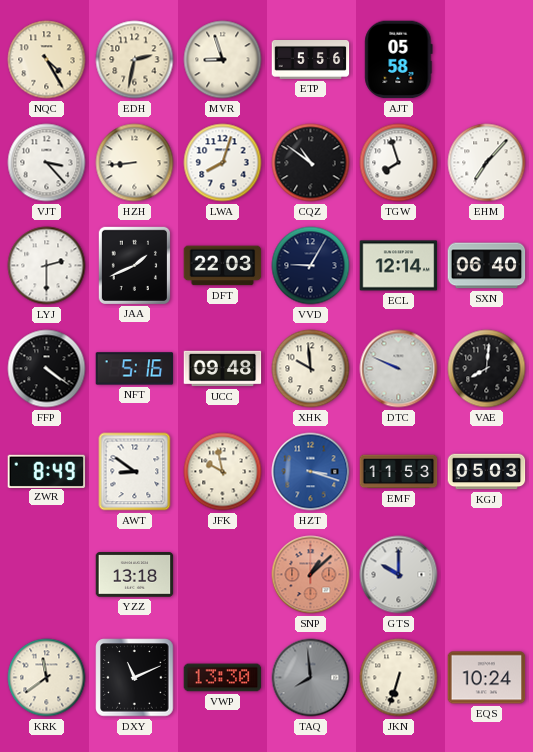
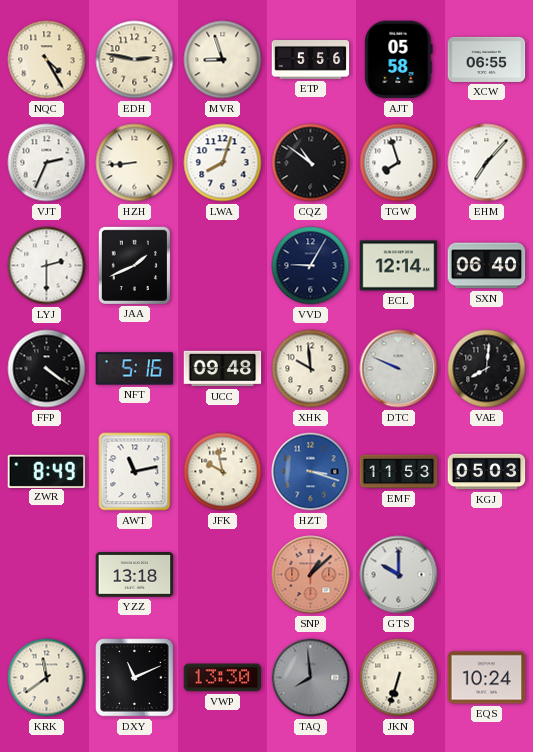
EDH: 2:32 -> 2:47 (135, 60)
XCW: none -> 06:55 (487, 59)
VJT: 3:23 -> 2:34 (47, 163)
DFT: 22:03 -> none (223, 266)
AWT: 8:51 -> 11:13 (135, 472)
